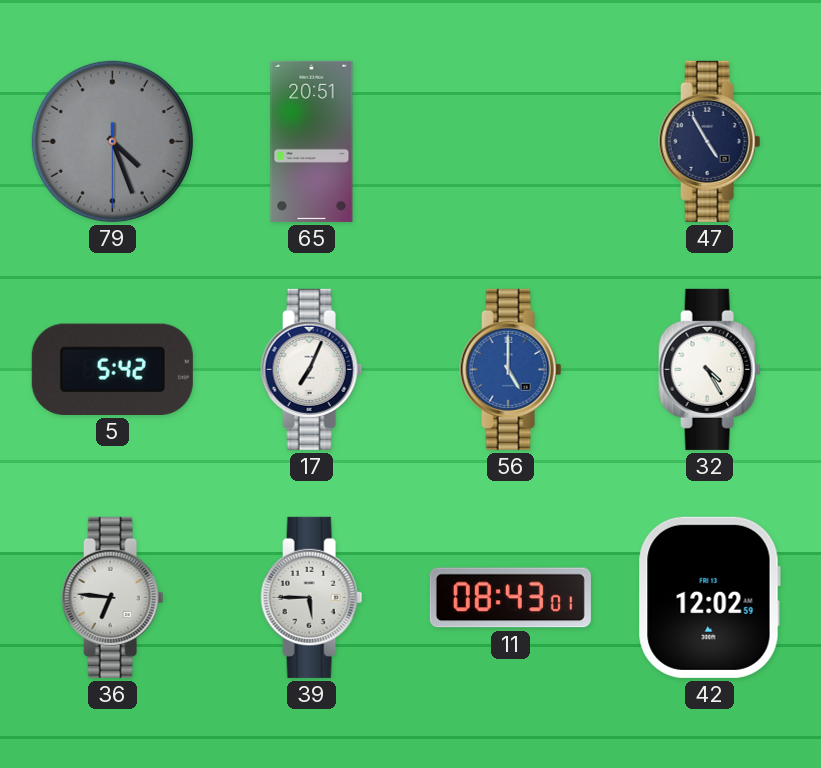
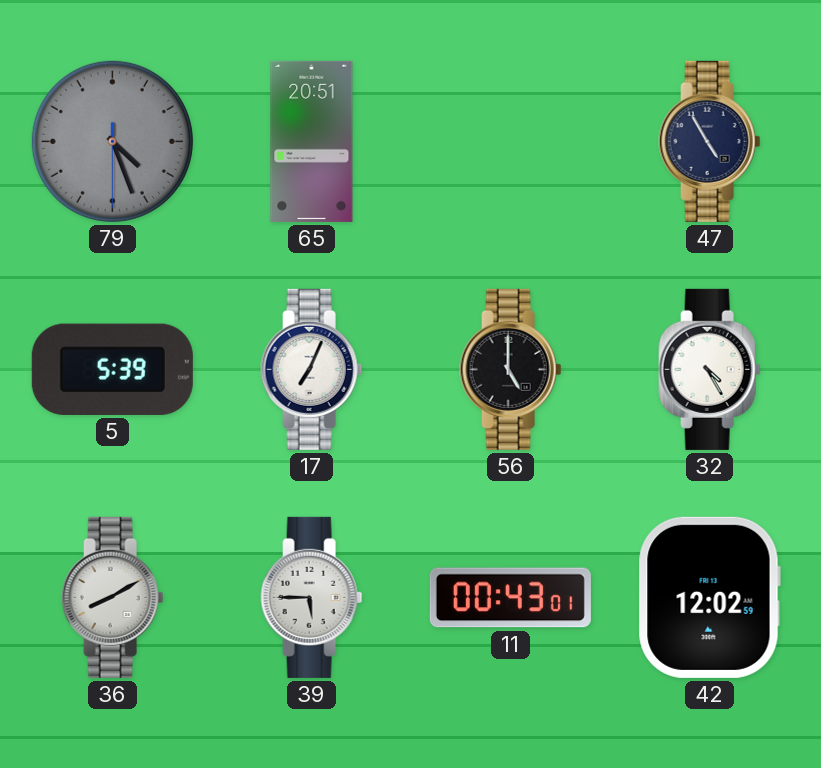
5: 5:42 -> 5:39 (112, 369)
56 dial: blue -> black (511, 369)
36: 6:46 -> 8:10 (113, 597)
11: 08:43 -> 00:43 (510, 598)
